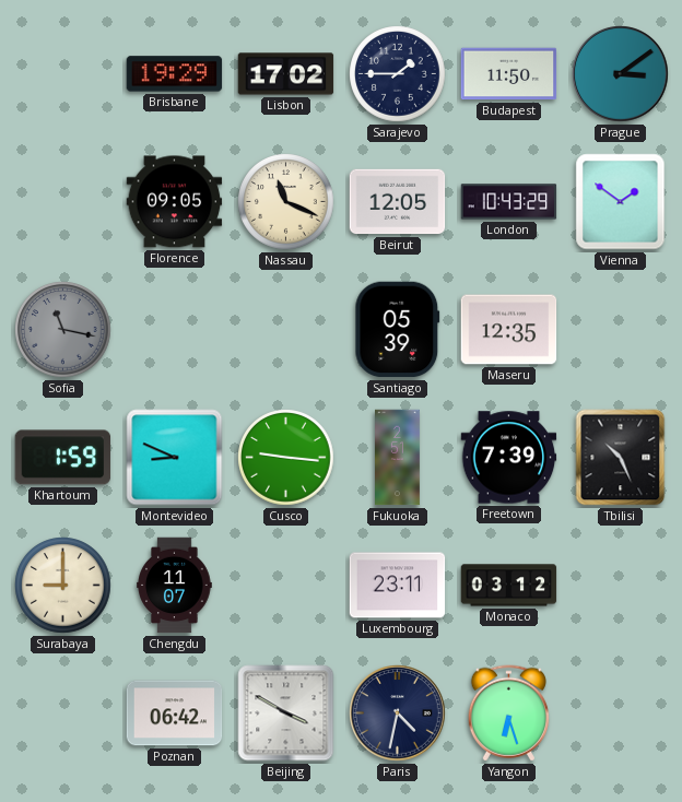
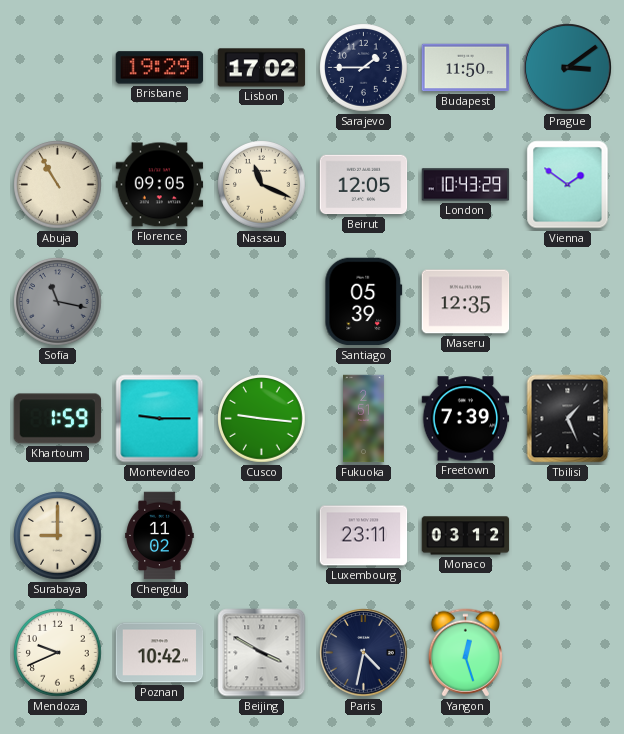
Abuja: none -> 10:55 (58, 185)
Montevideo: 8:49 -> 9:15 (160, 419)
Tbilisi: 10:26 -> 1:26 (568, 419)
Chengdu: 11:07 -> 11:02 (160, 536)
Mendoza: none -> 9:41 (58, 653)
Poznan: 06:42 -> 10:42 (160, 653)
Yangon: 6:27 -> 12:27 (465, 653)
